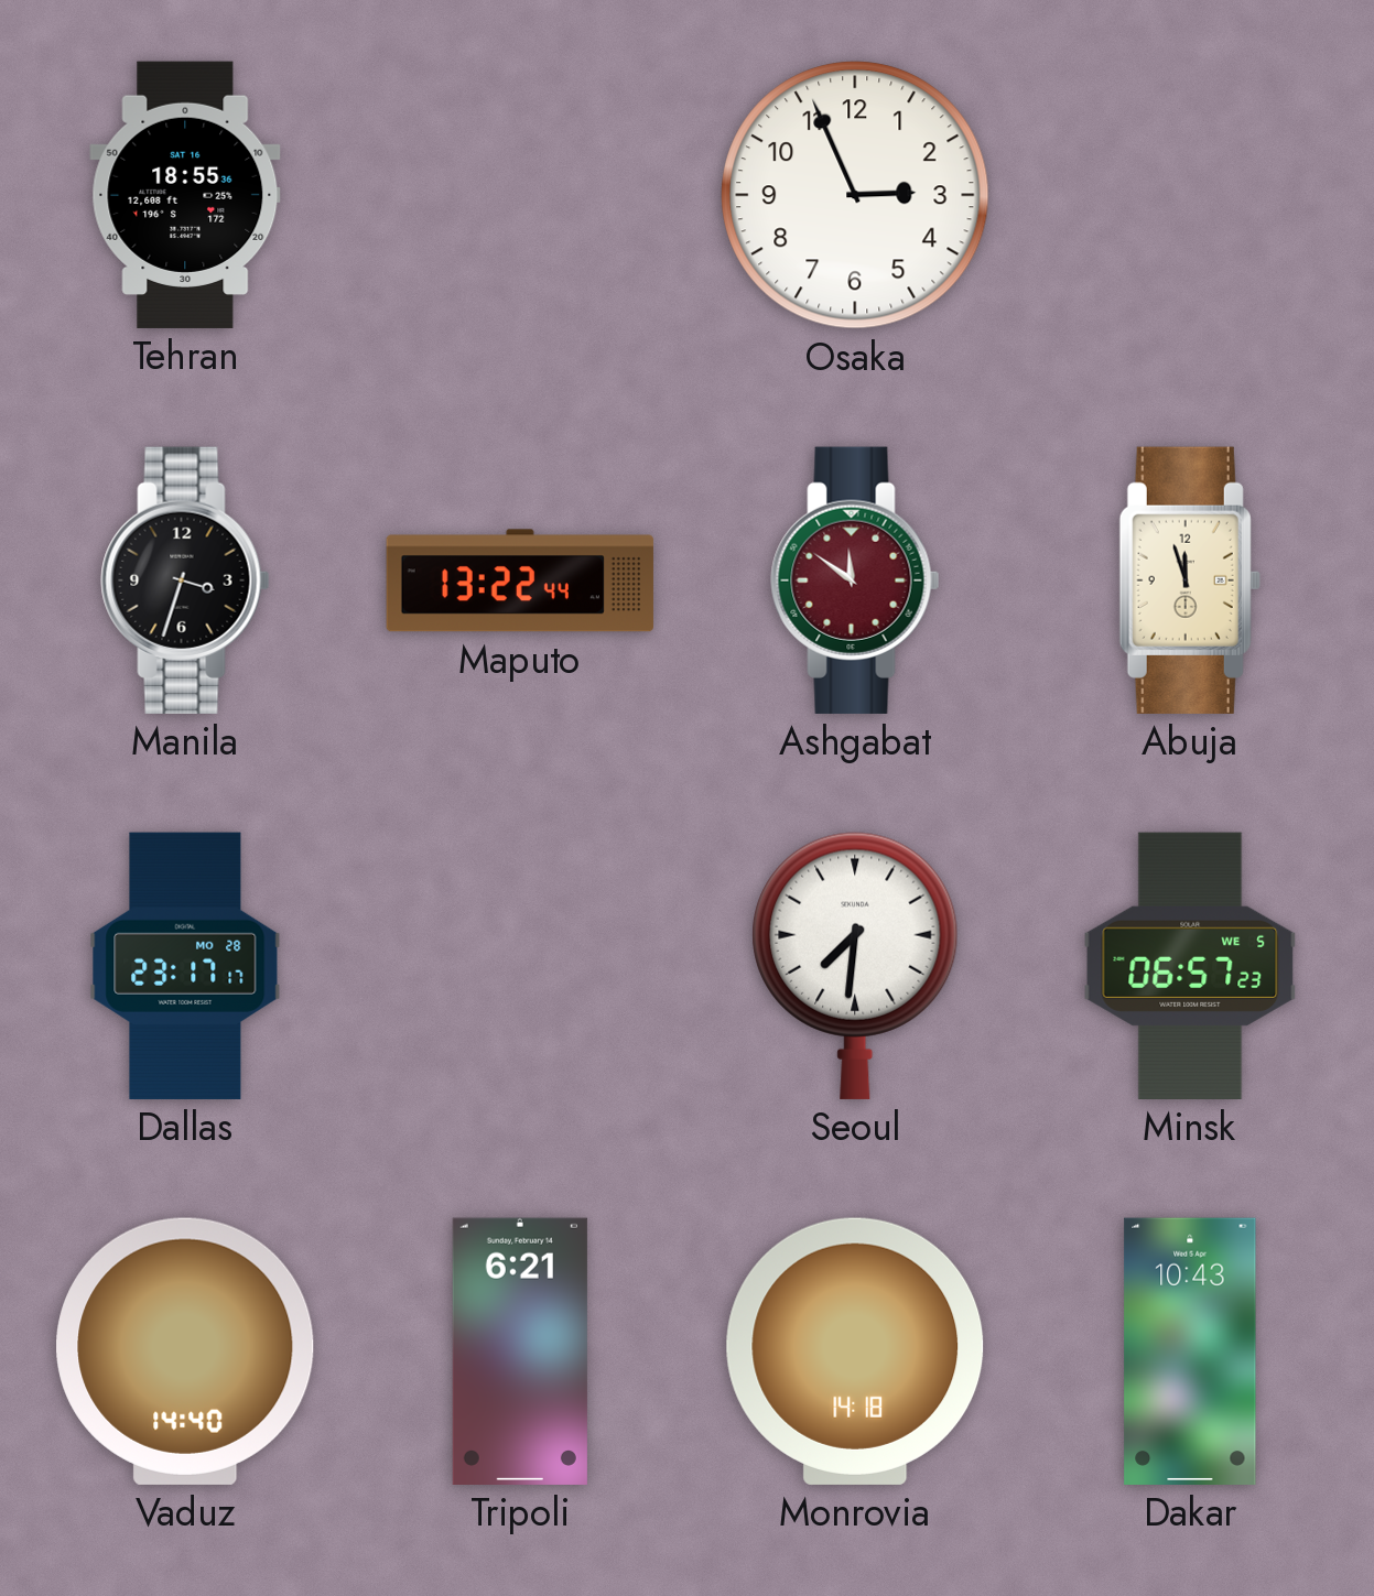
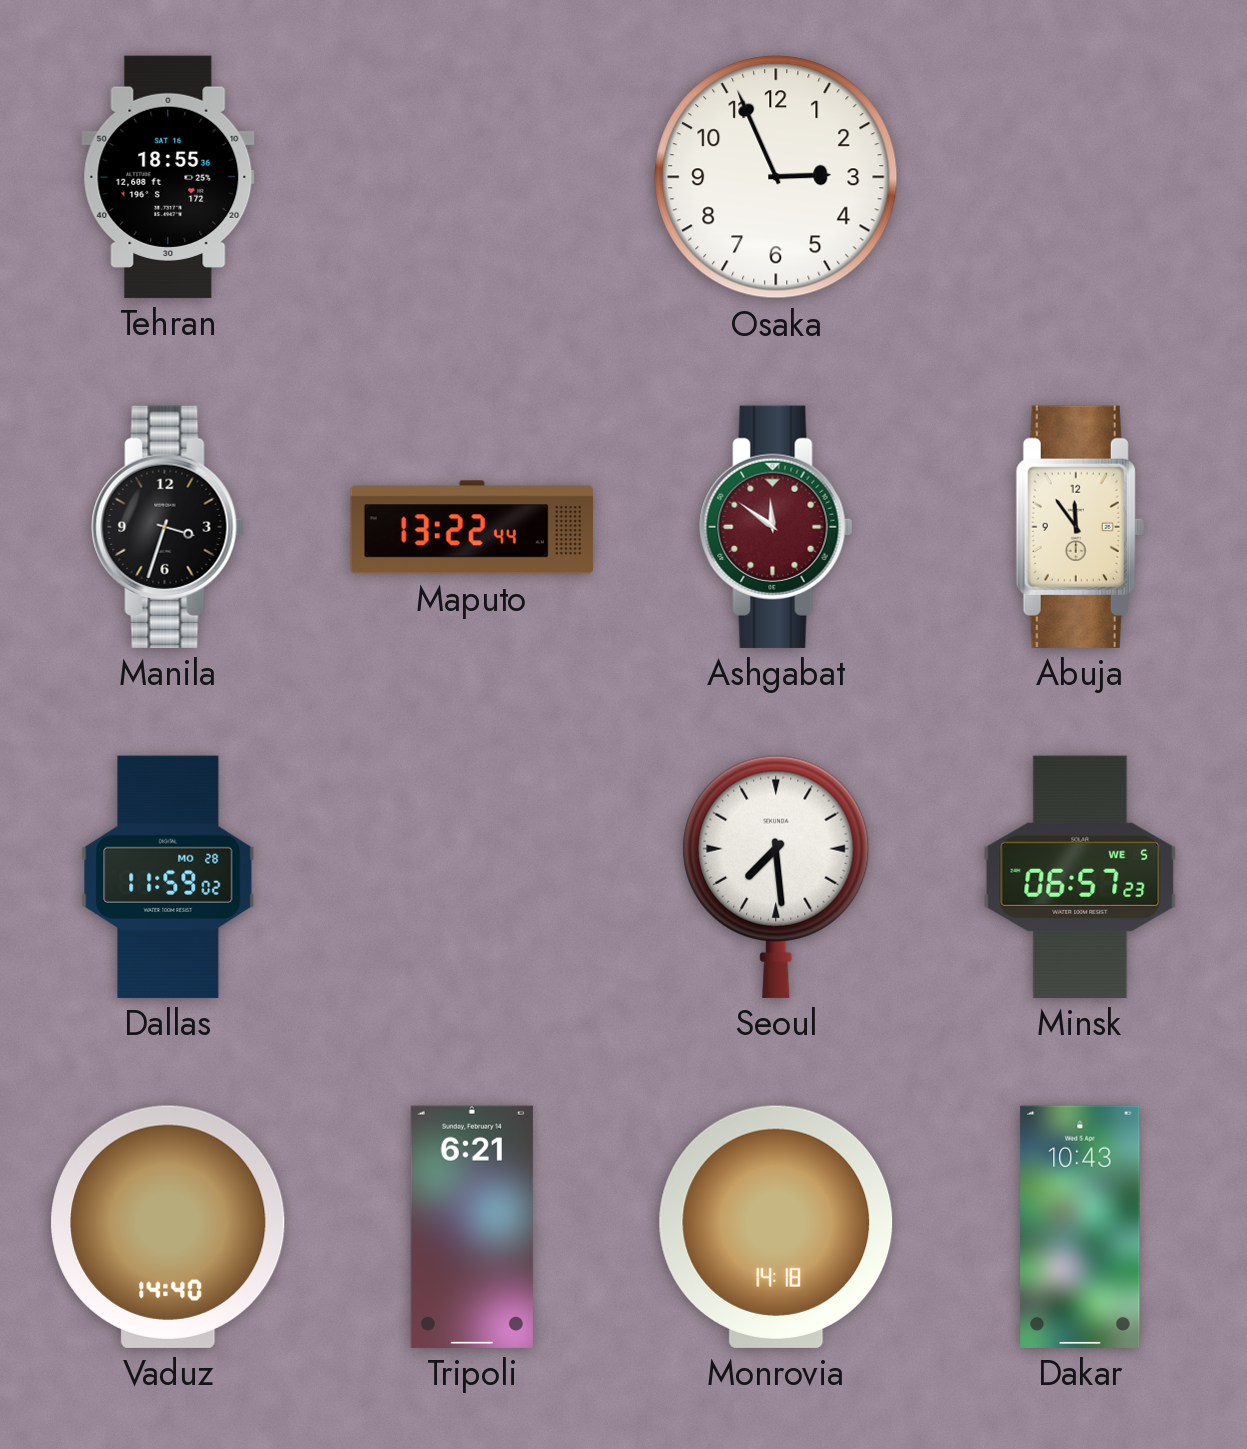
Abuja: 11:57 -> 11:54 (1080, 527)
Dallas: 23:17 -> 11:59 (168, 877)
Seoul: 7:31 -> 7:29 (776, 877)
